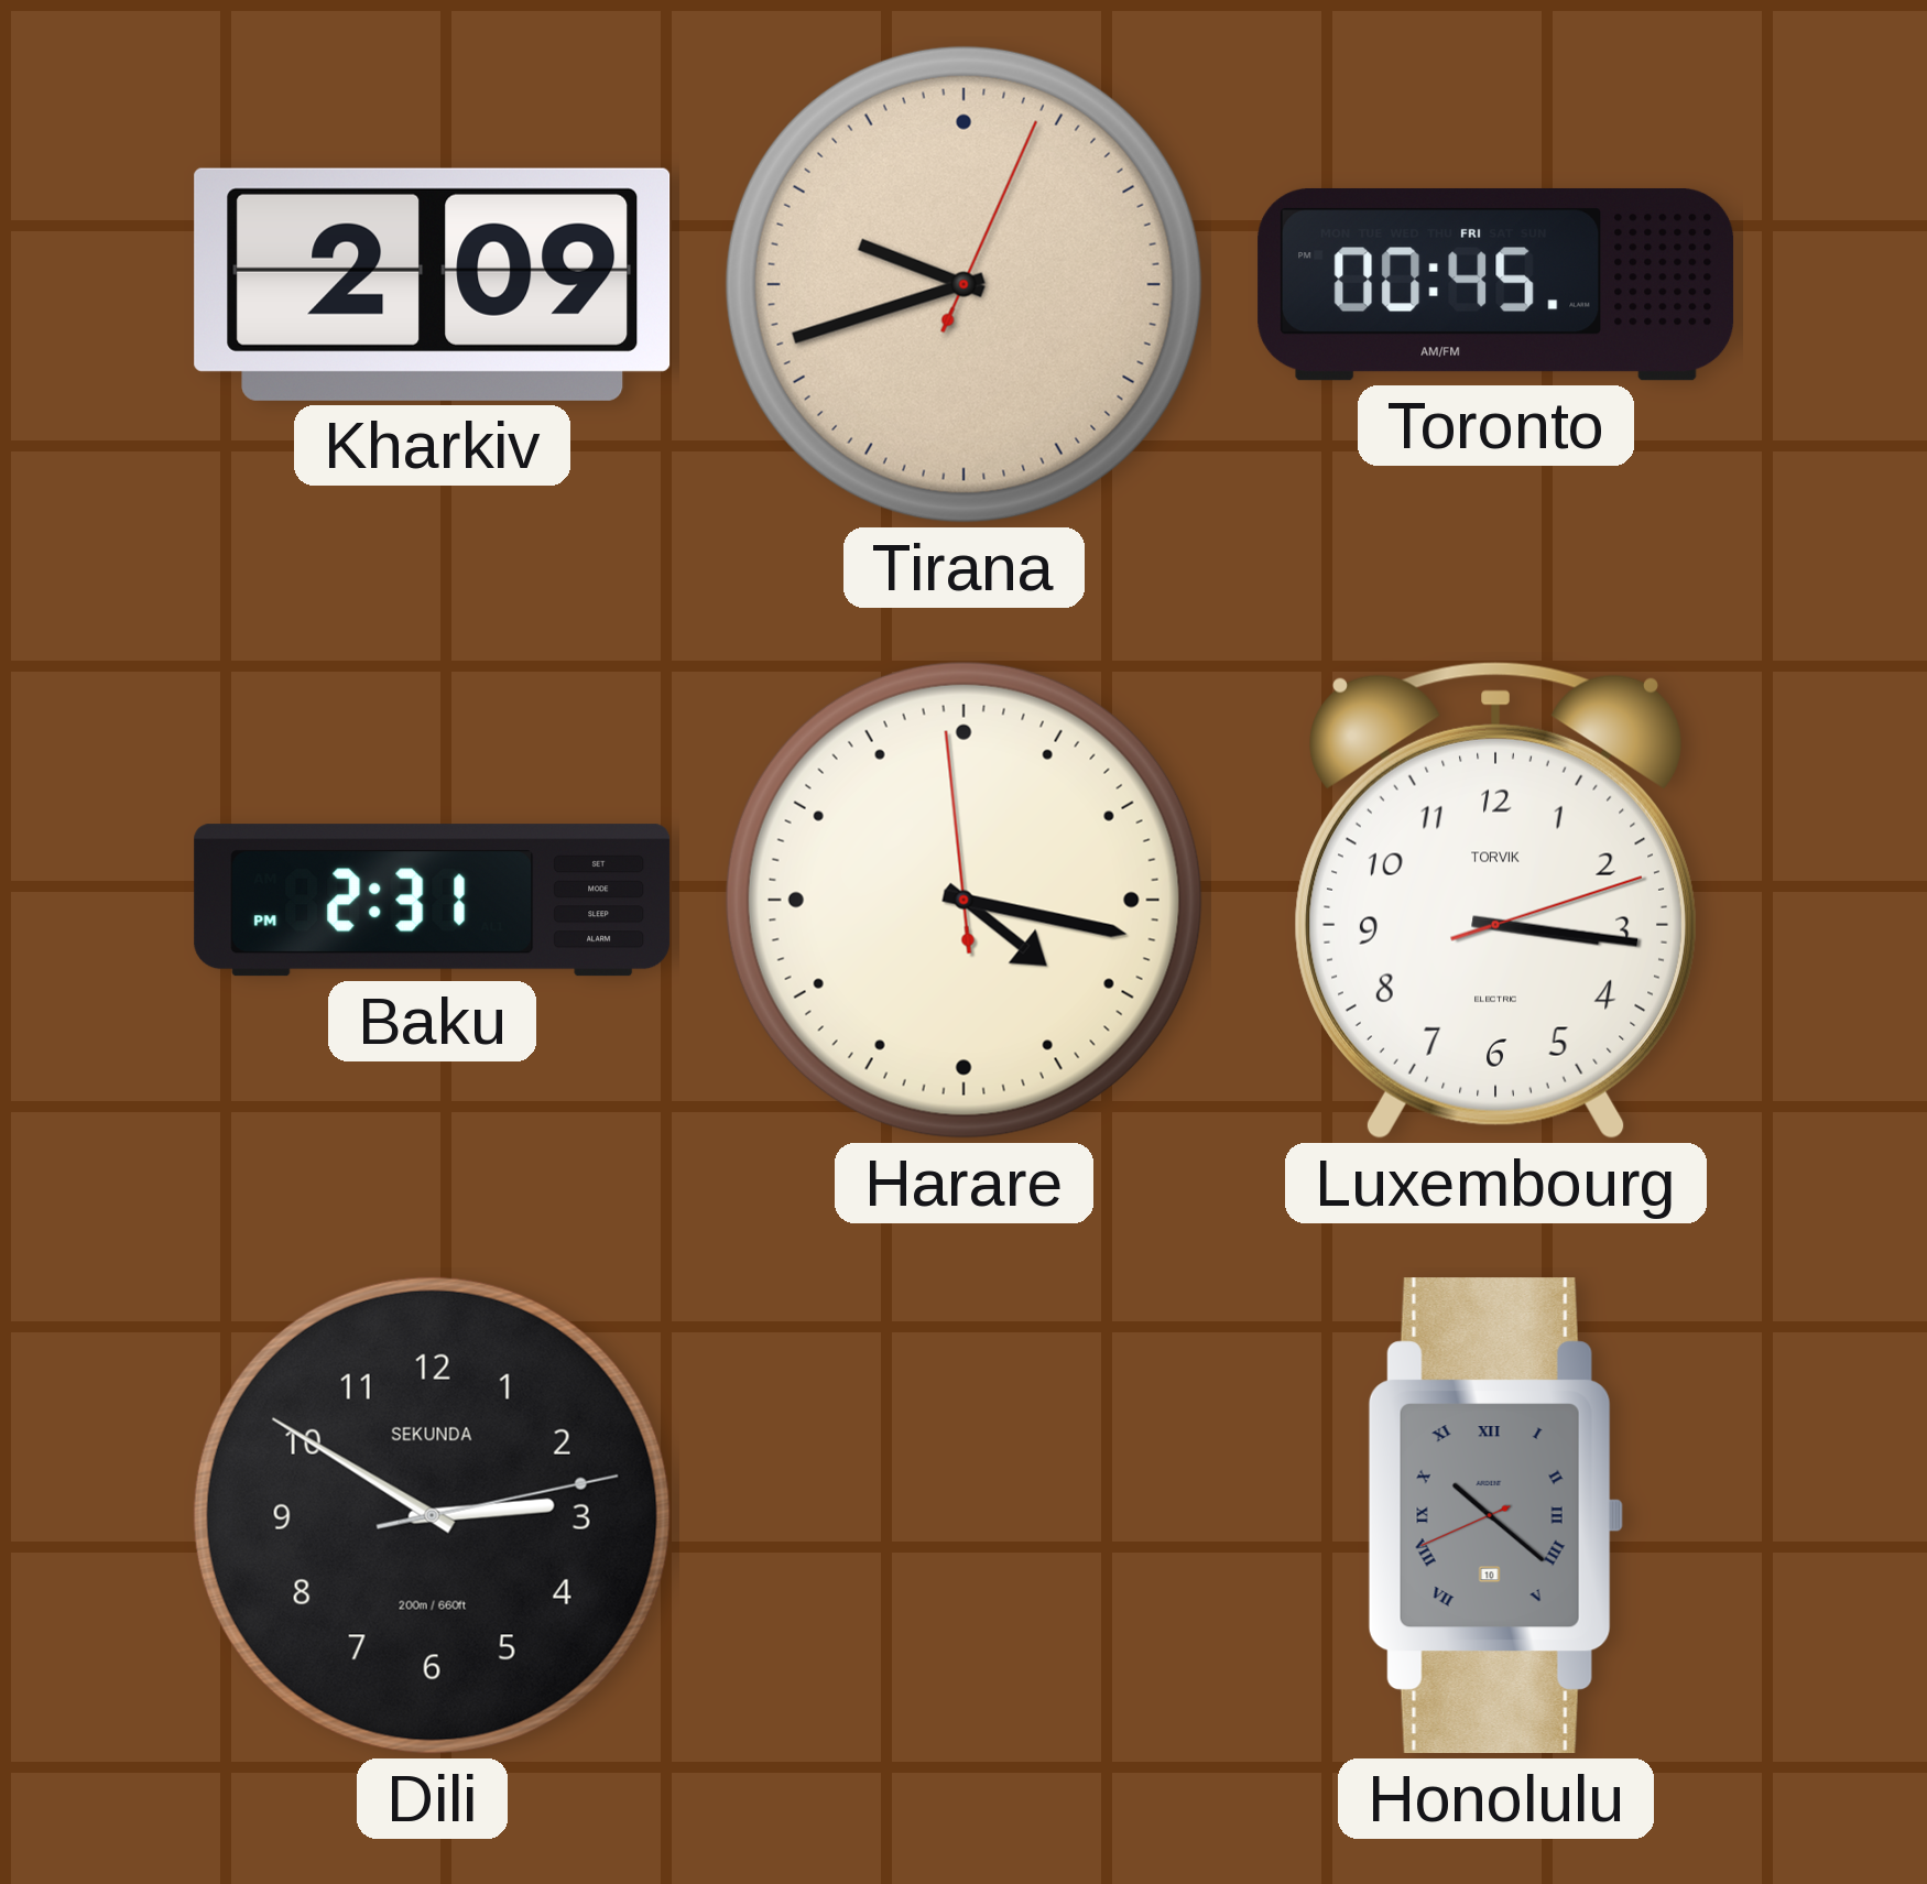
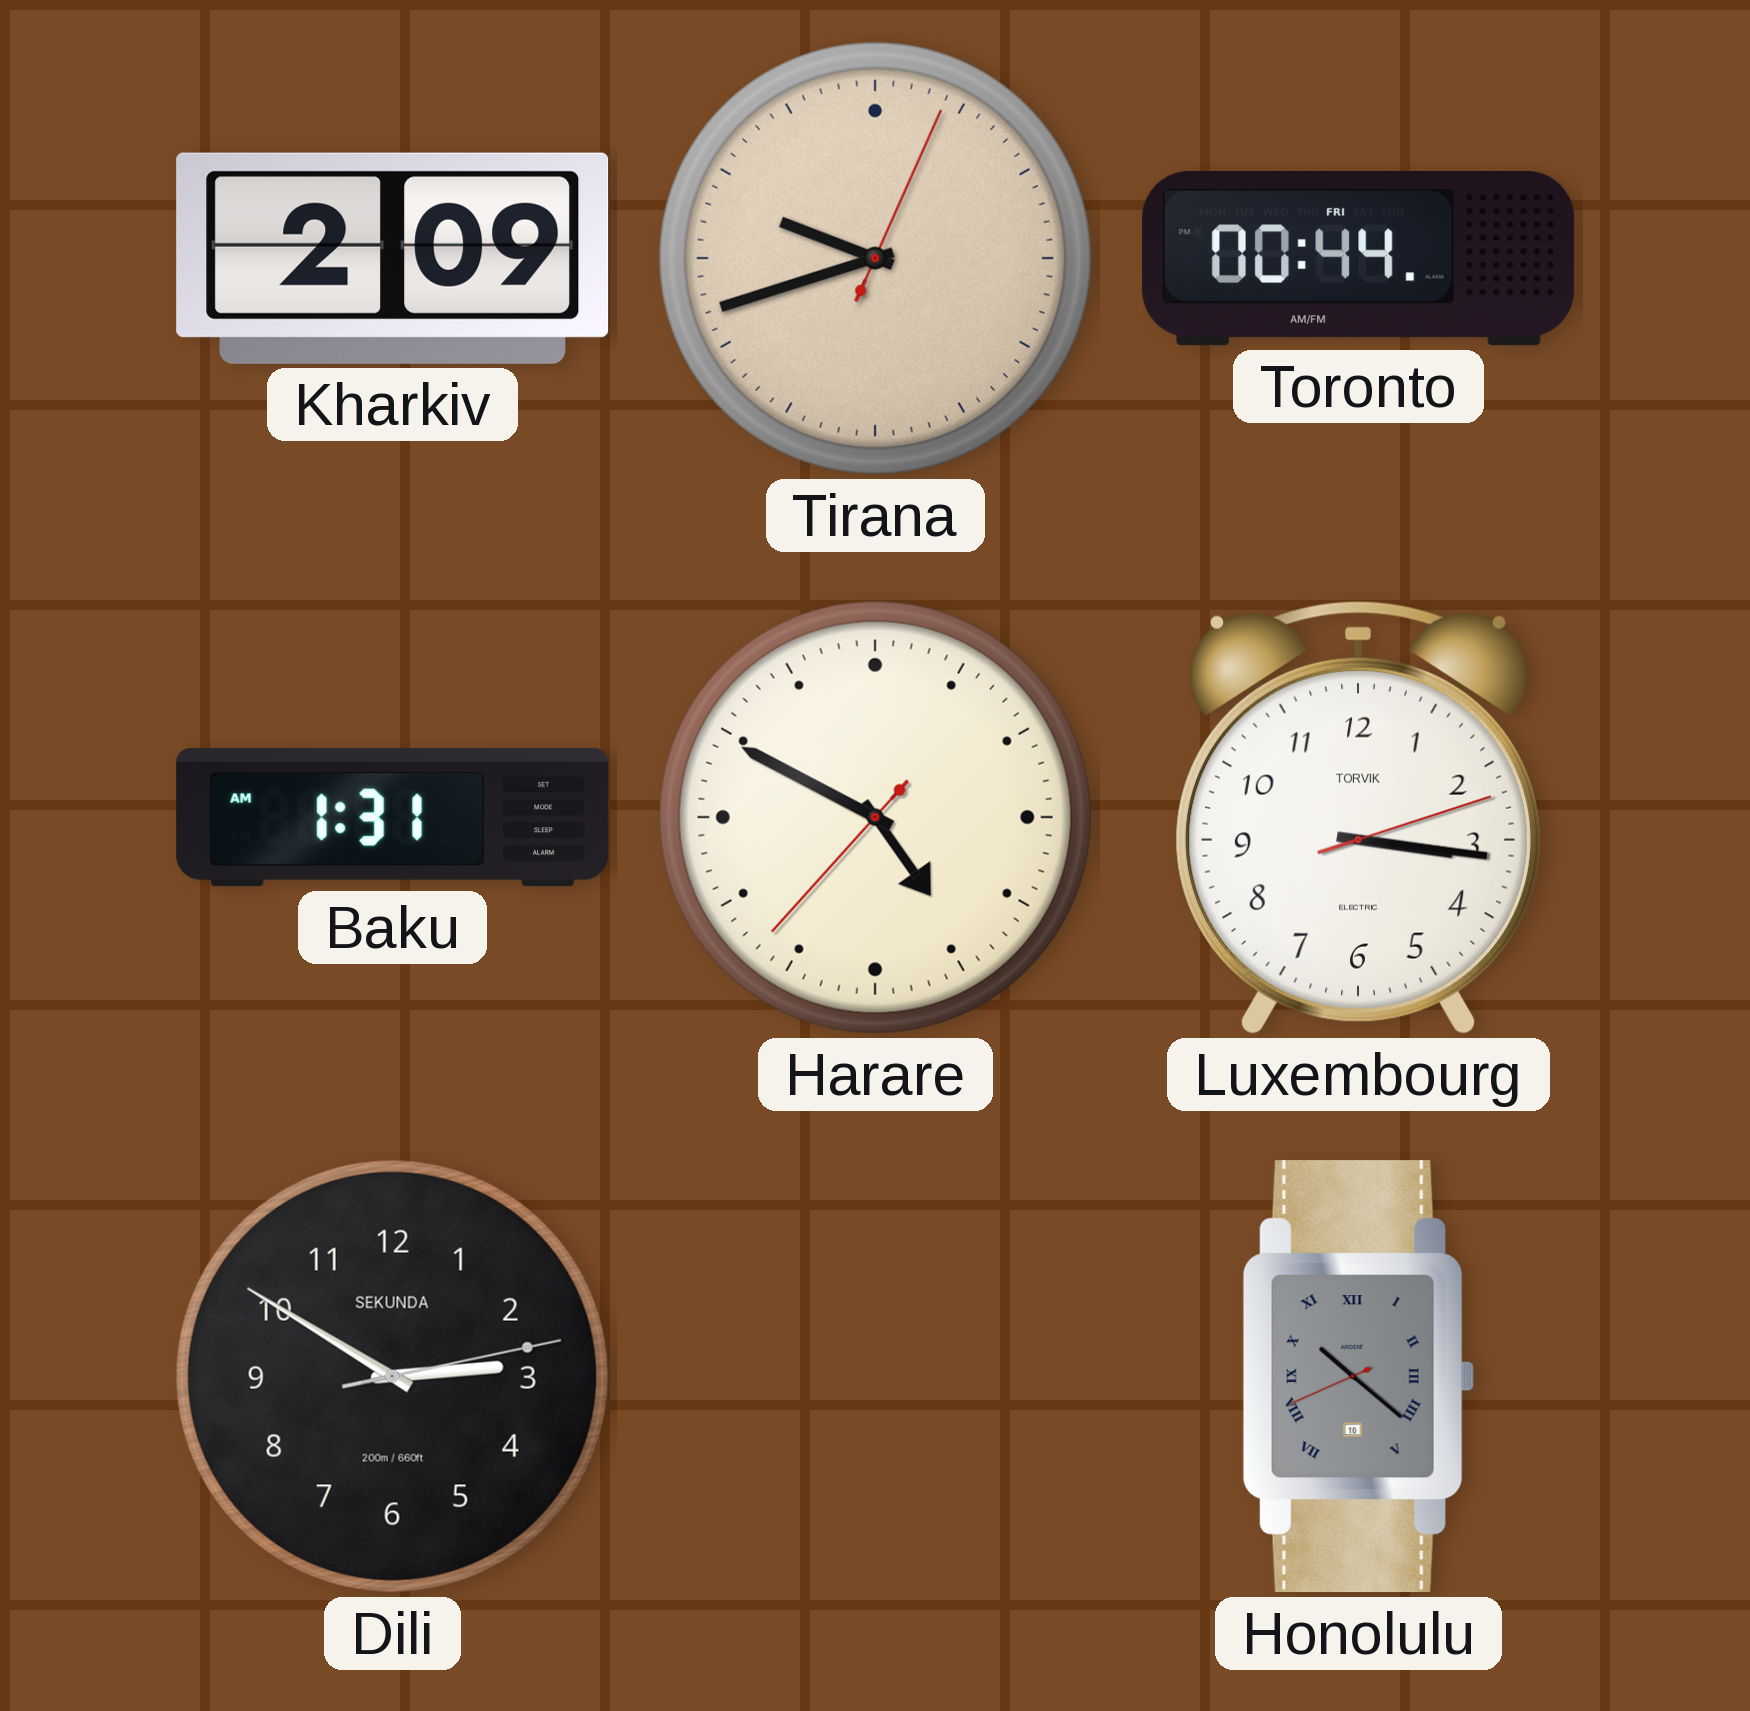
Toronto: 00:45 -> 00:44 (1359, 258)
Baku: 2:31 -> 1:31 (393, 818)
Harare: 4:16 -> 4:49 (875, 817)
